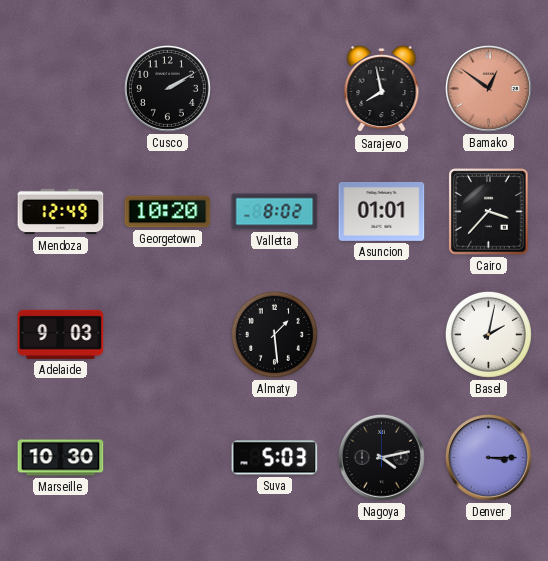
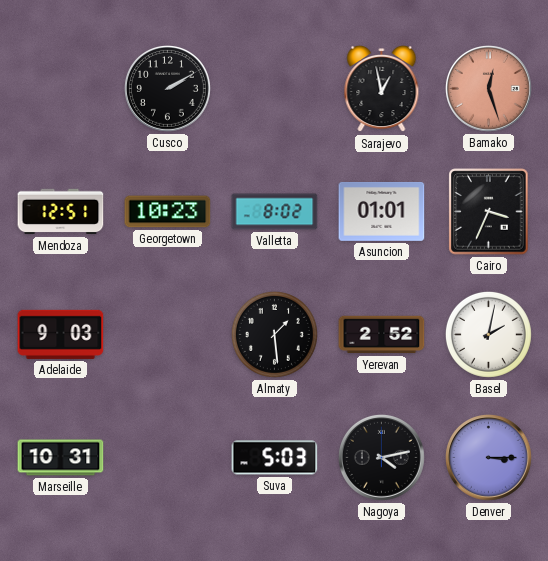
Sarajevo: 7:58 -> 12:58 (382, 89)
Bamako: 12:51 -> 12:27 (488, 88)
Mendoza: 12:49 -> 12:51 (61, 212)
Georgetown: 10:20 -> 10:23 (168, 212)
Cairo: 3:37 -> 3:34 (489, 212)
Yerevan: none -> 2:52 (382, 335)
Marseille: 10:30 -> 10:31 (61, 458)
